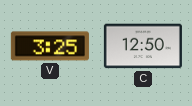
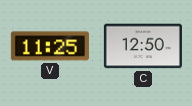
V: 3:25 -> 11:25 (50, 46)
